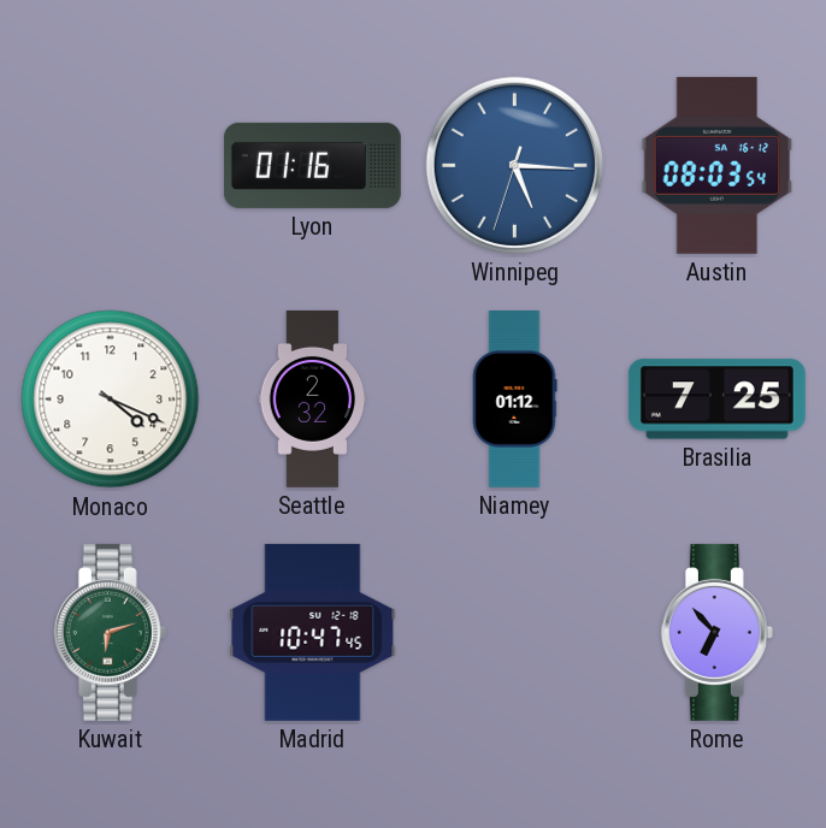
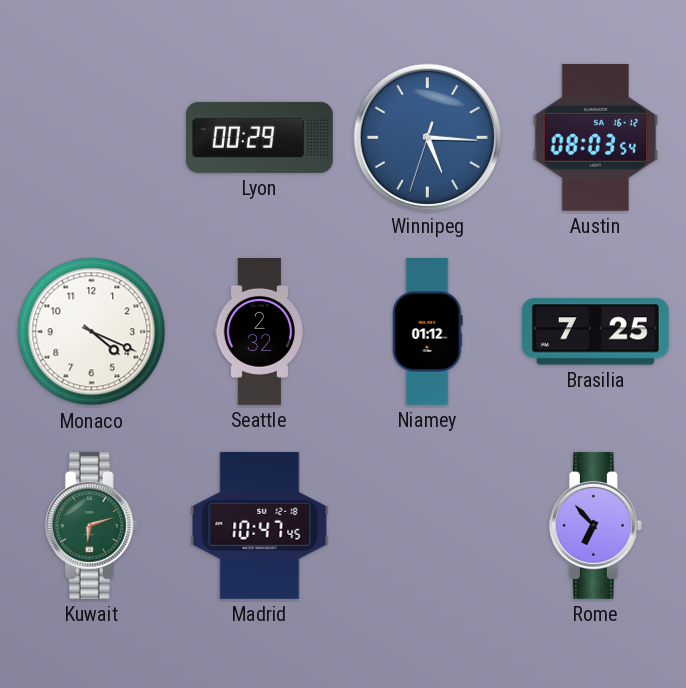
Lyon: 01:16 -> 00:29 (259, 137)
